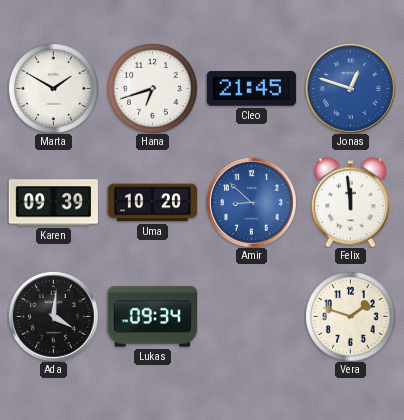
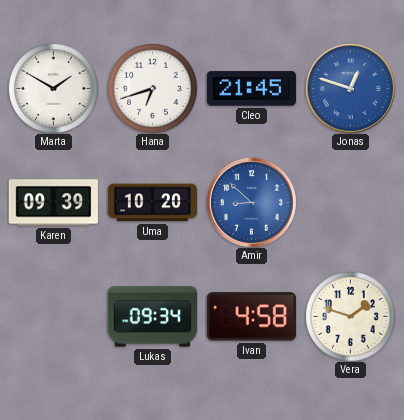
Felix: 11:59 -> none (350, 202)
Ada: 4:01 -> none (54, 317)
Ivan: none -> 4:58 (251, 317)
